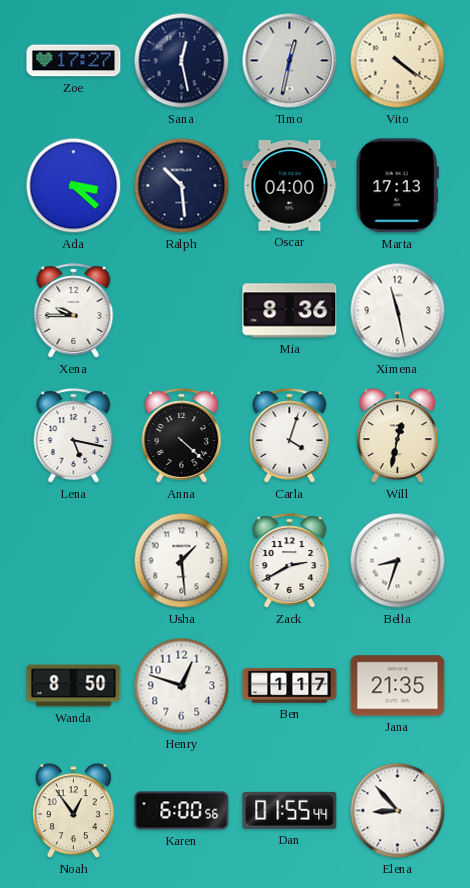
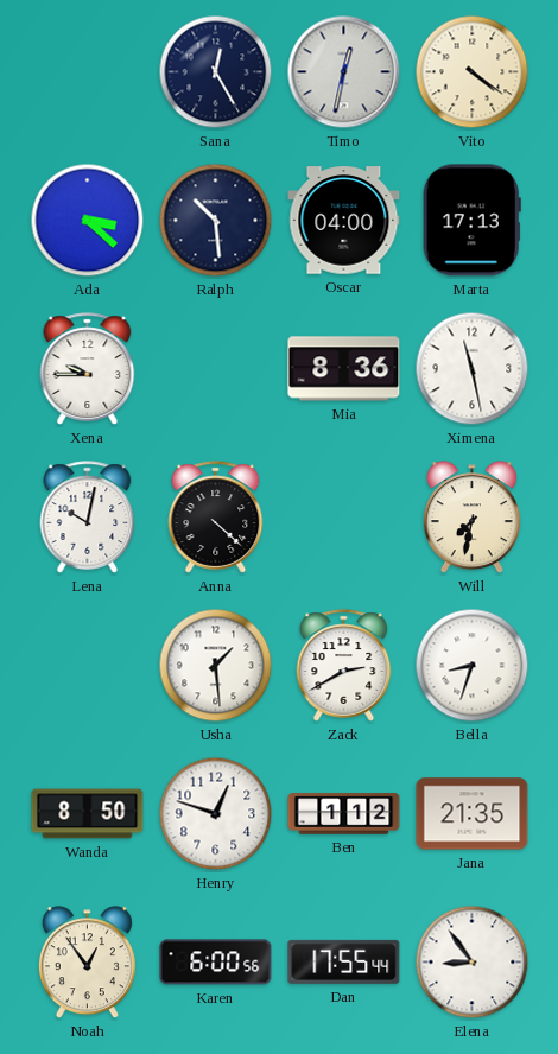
Zoe: 17:27 -> none (74, 61)
Sana: 12:28 -> 12:25 (216, 72)
Lena: 5:17 -> 10:02 (88, 518)
Carla: 4:03 -> none (290, 436)
Will: 12:32 -> 7:32 (471, 518)
Ben: 1:17 -> 1:12 (344, 814)
Dan: 01:55 -> 17:55 (344, 961)
Elena: 8:53 -> 8:54 (473, 963)
